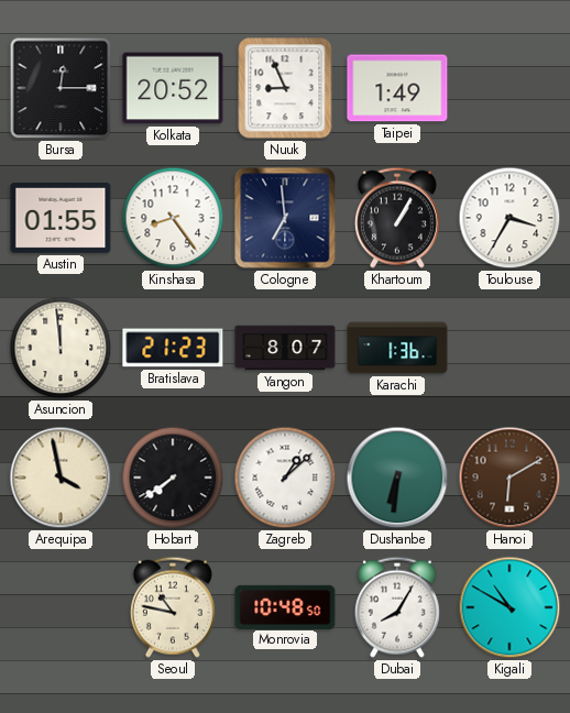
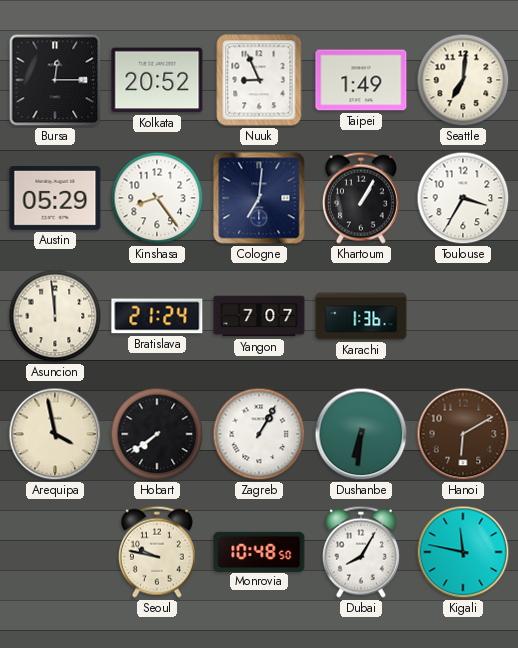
Seattle: none -> 7:01 (463, 80)
Austin: 01:55 -> 05:29 (55, 198)
Cologne: 6:59 -> 7:01 (259, 198)
Bratislava: 21:23 -> 21:24 (157, 316)
Yangon: 8:07 -> 7:07 (259, 316)
Zagreb: 1:08 -> 1:05 (259, 434)
Seoul: 10:47 -> 9:47 (157, 552)
Kigali: 10:50 -> 11:47 (463, 552)
